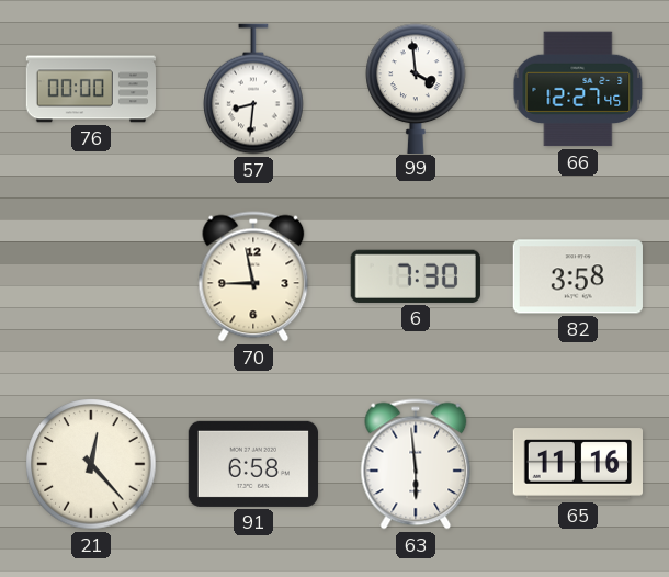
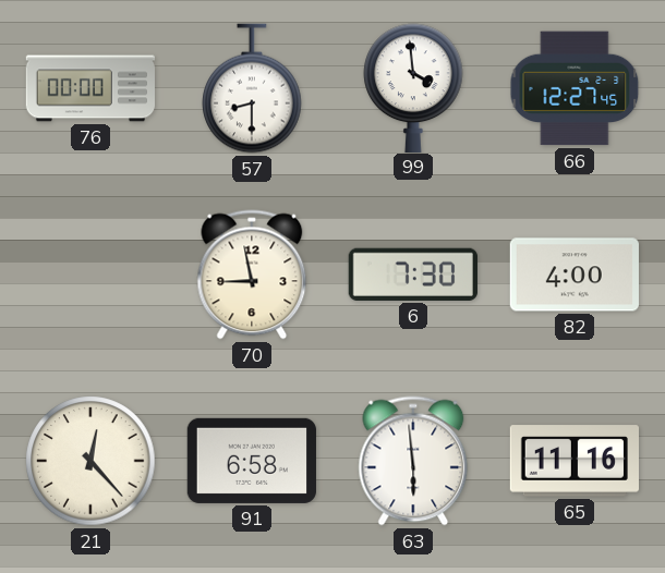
57: 8:31 -> 8:30 (252, 88)
82: 3:58 -> 4:00 (575, 275)
